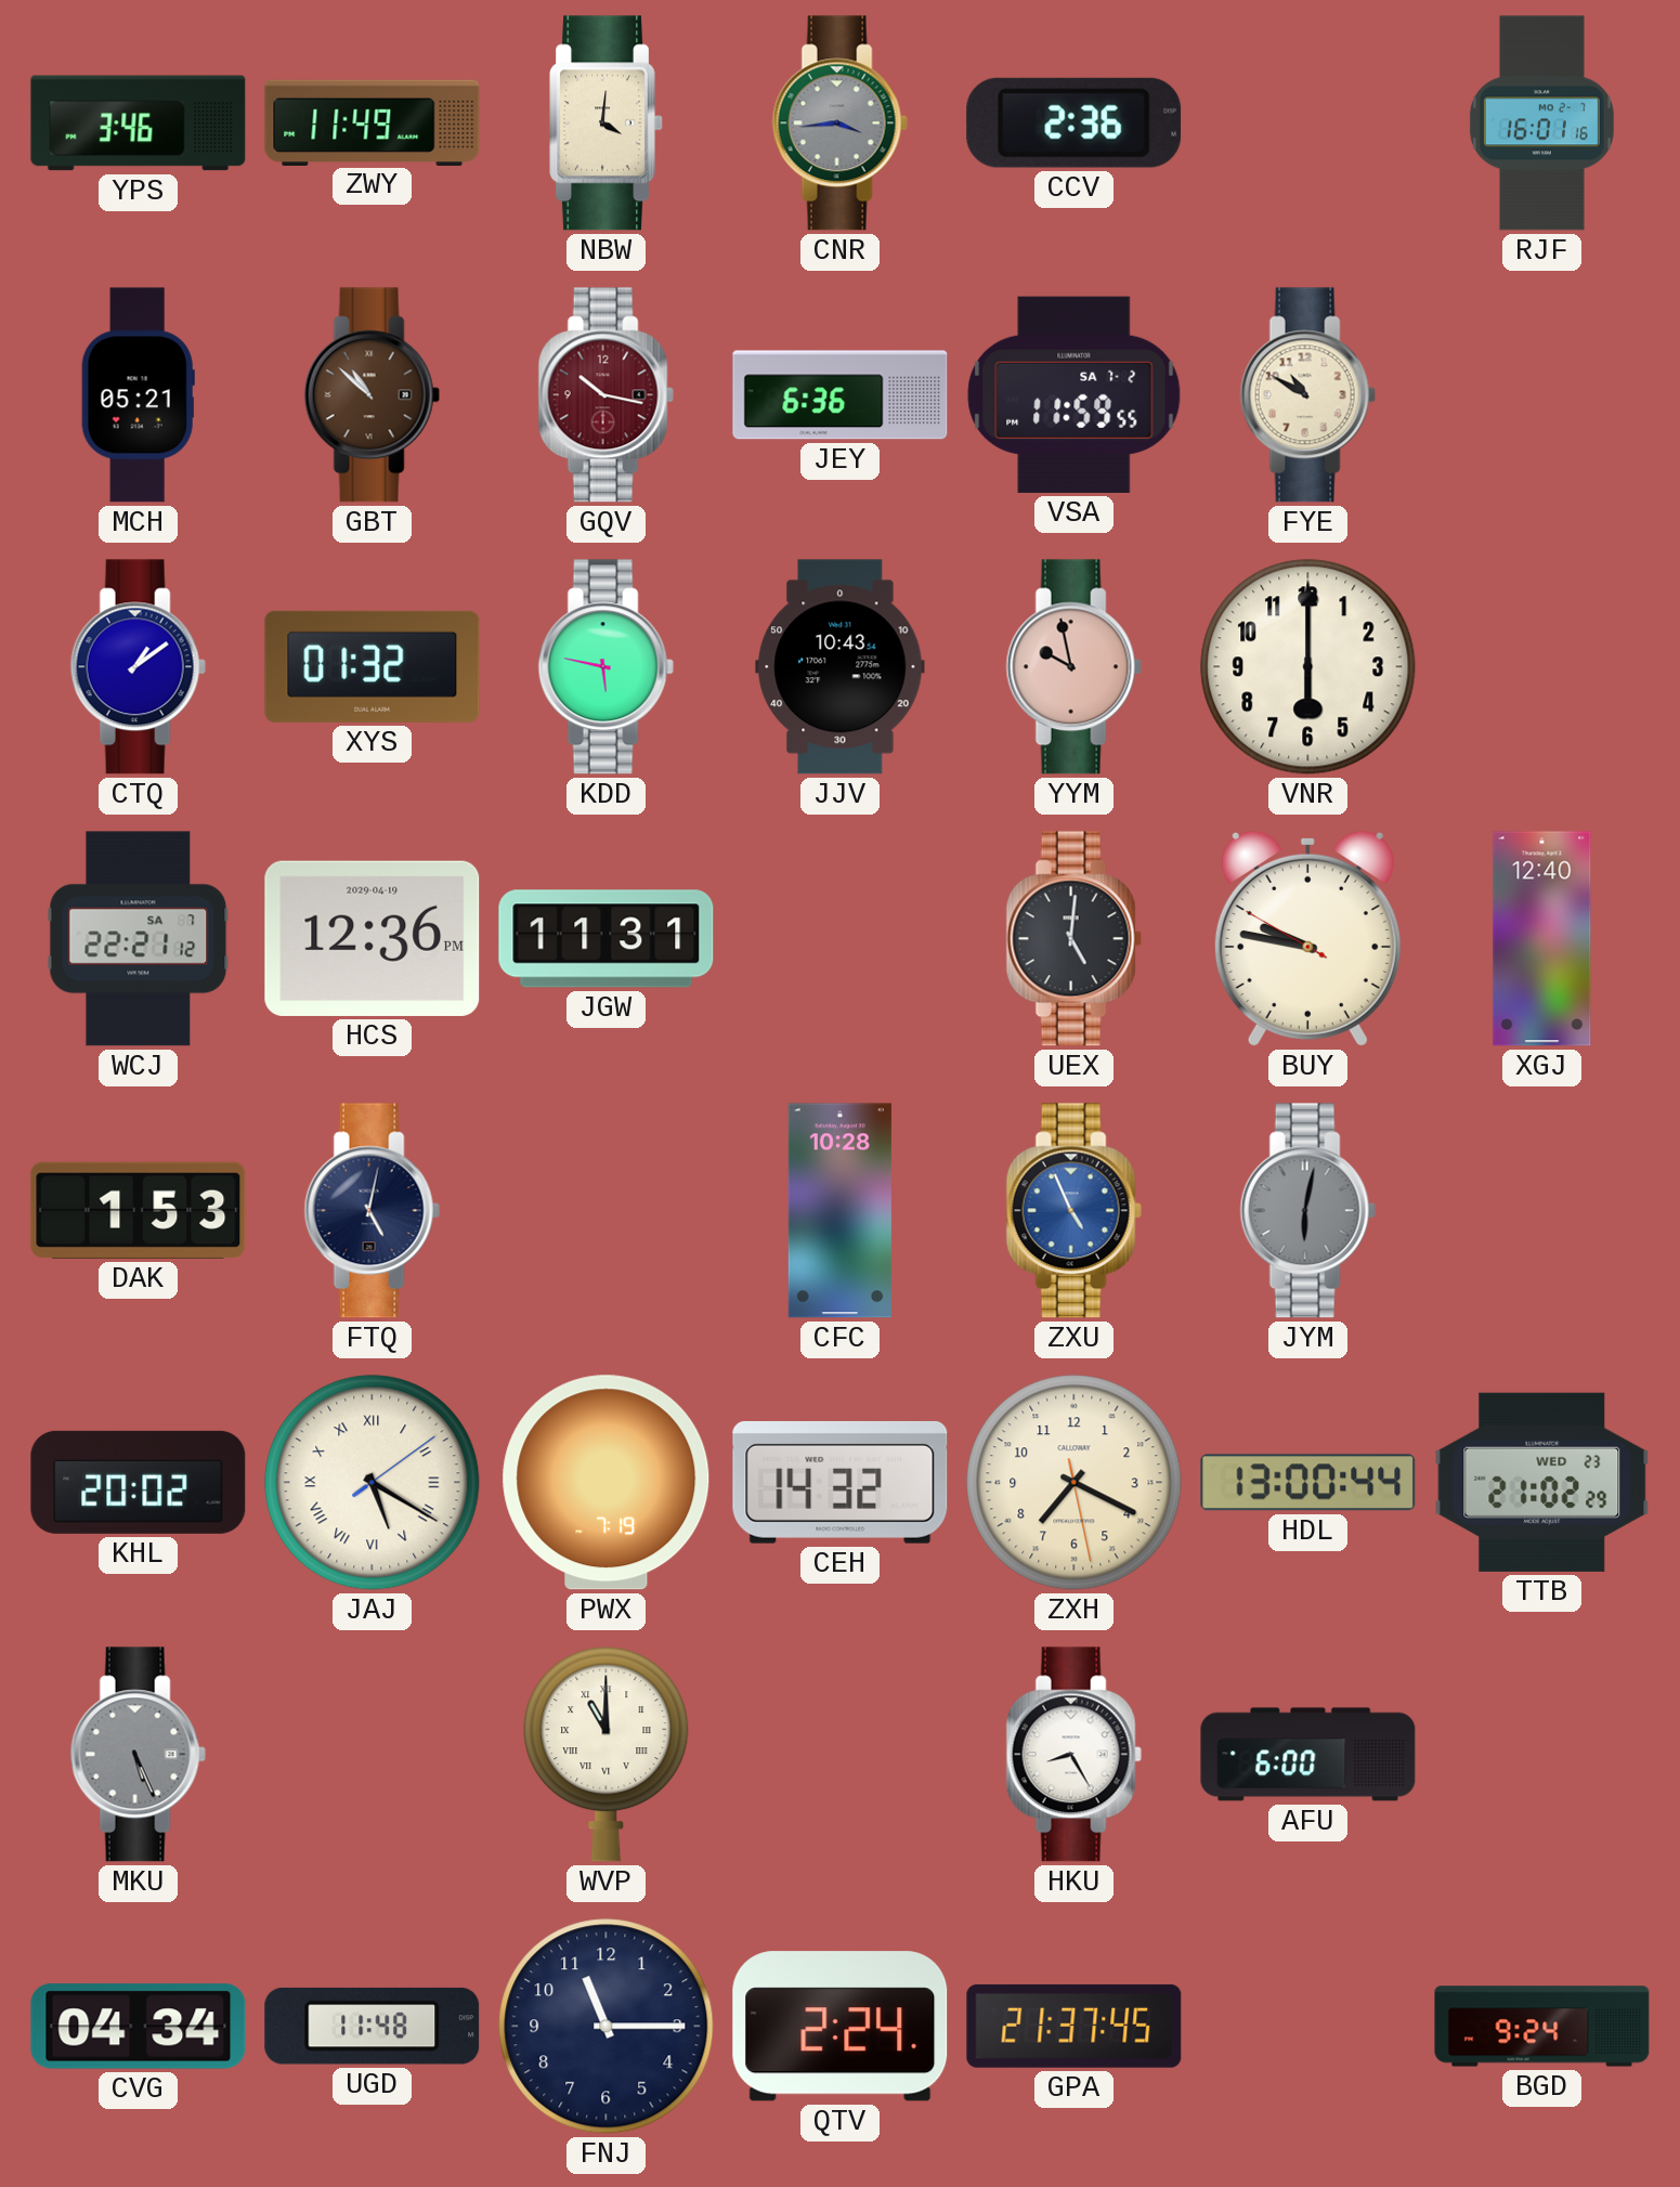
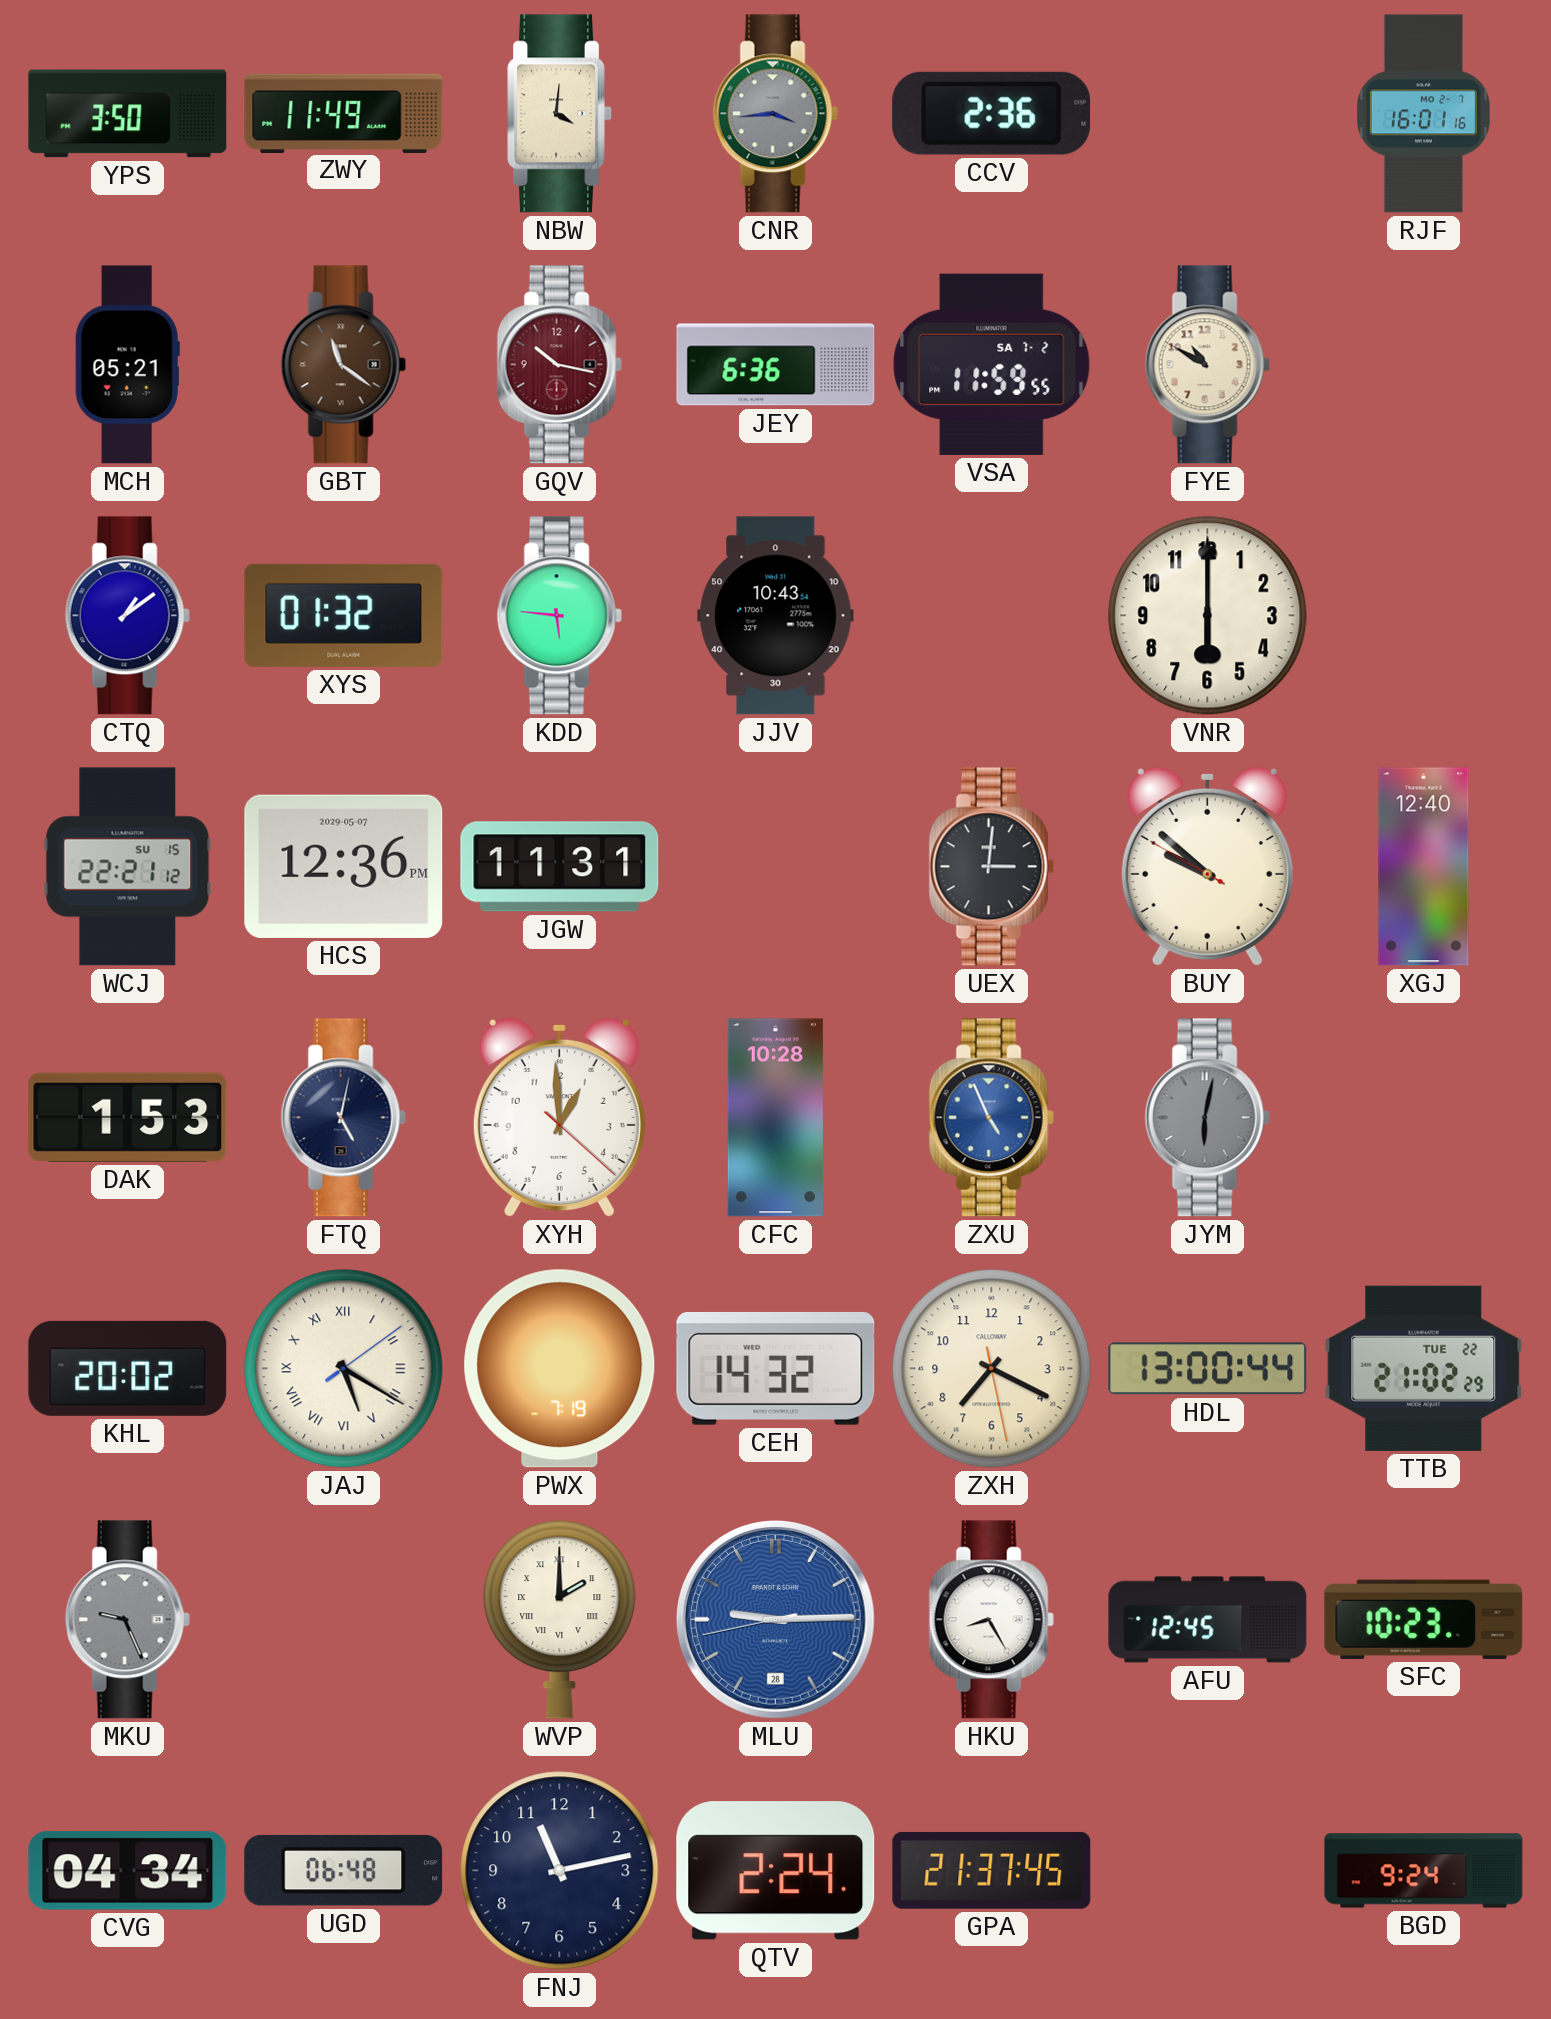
YPS: 3:46 -> 3:50 (128, 114)
GBT: 10:52 -> 11:21 (343, 365)
KDD: 5:47 -> 5:46 (559, 616)
YYM: 9:58 -> none (1073, 667)
WCJ date: SA 7 -> SU 15 (128, 867)
HCS date: 2029-04-19 -> 2029-05-07 (344, 866)
UEX: 5:01 -> 3:01 (991, 867)
BUY: 9:46 -> 9:51 (1207, 866)
XYH: none -> 12:59 (559, 1117)
TTB date: WED 23 -> TUE 22 (1424, 1368)
MKU: 5:26 -> 9:26 (127, 1620)
WVP: 11:00 -> 2:00 (560, 1620)
MLU: none -> 9:14 (775, 1619)
AFU: 6:00 -> 12:45 (1208, 1620)
SFC: none -> 10:23 (1424, 1619)
UGD: 11:48 -> 06:48 (344, 1870)
FNJ: 11:15 -> 11:13 (560, 1871)
